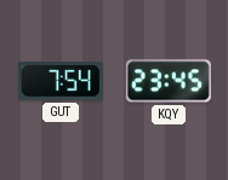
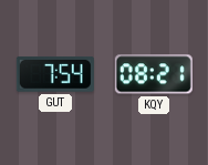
KQY: 23:45 -> 08:21 (154, 74)
